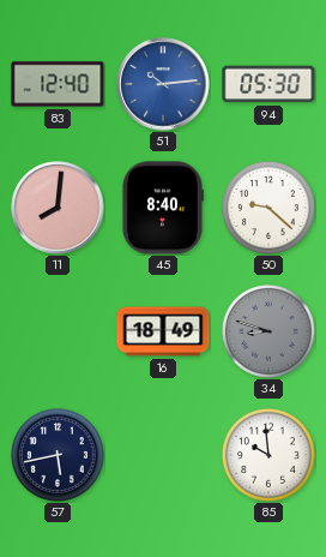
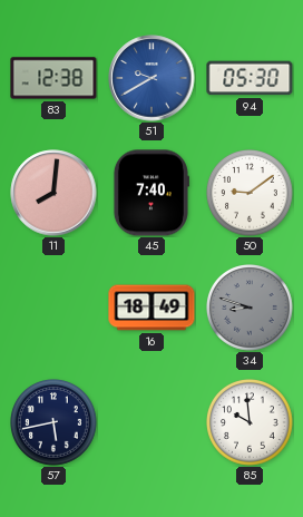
83: 12:40 -> 12:38 (53, 78)
51: 10:14 -> 9:40 (151, 78)
45: 8:40 -> 7:40 (150, 193)
50: 9:22 -> 9:09 (251, 194)
